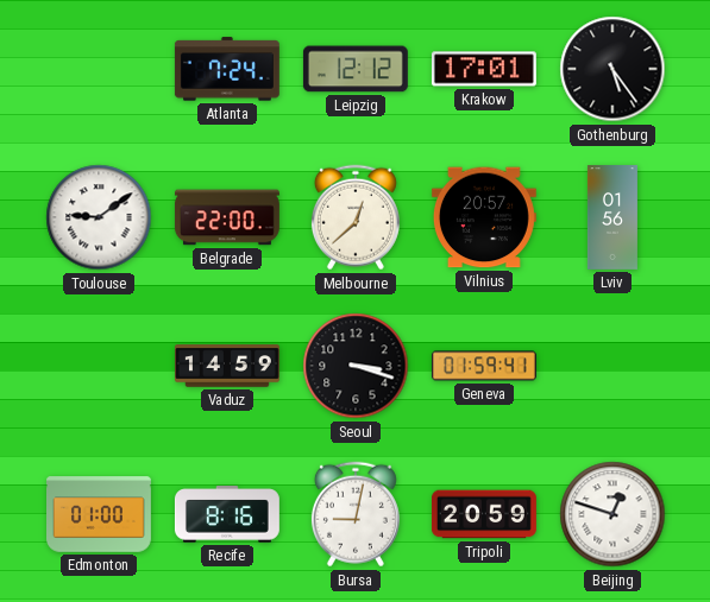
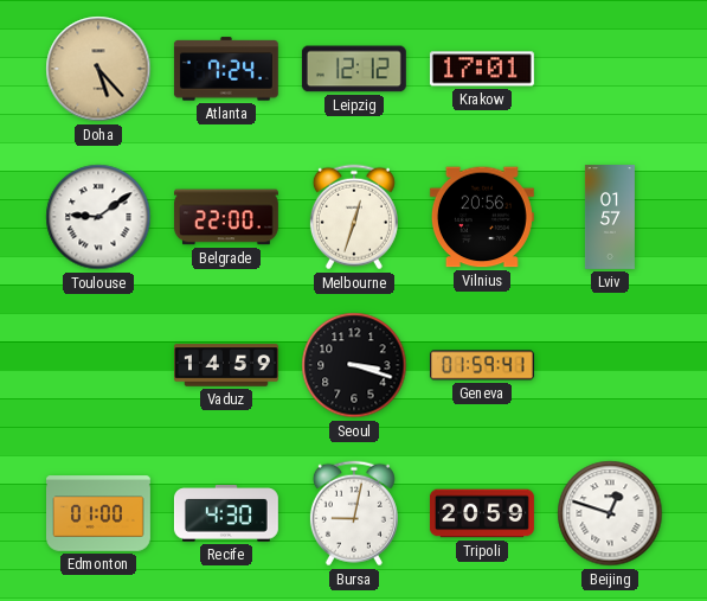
Doha: none -> 5:23 (98, 69)
Gothenburg: 5:24 -> none (612, 69)
Melbourne: 12:38 -> 12:33 (354, 217)
Vilnius: 20:57 -> 20:56 (482, 217)
Lviv: 01:56 -> 01:57 (610, 218)
Recife: 8:16 -> 4:30 (226, 513)
